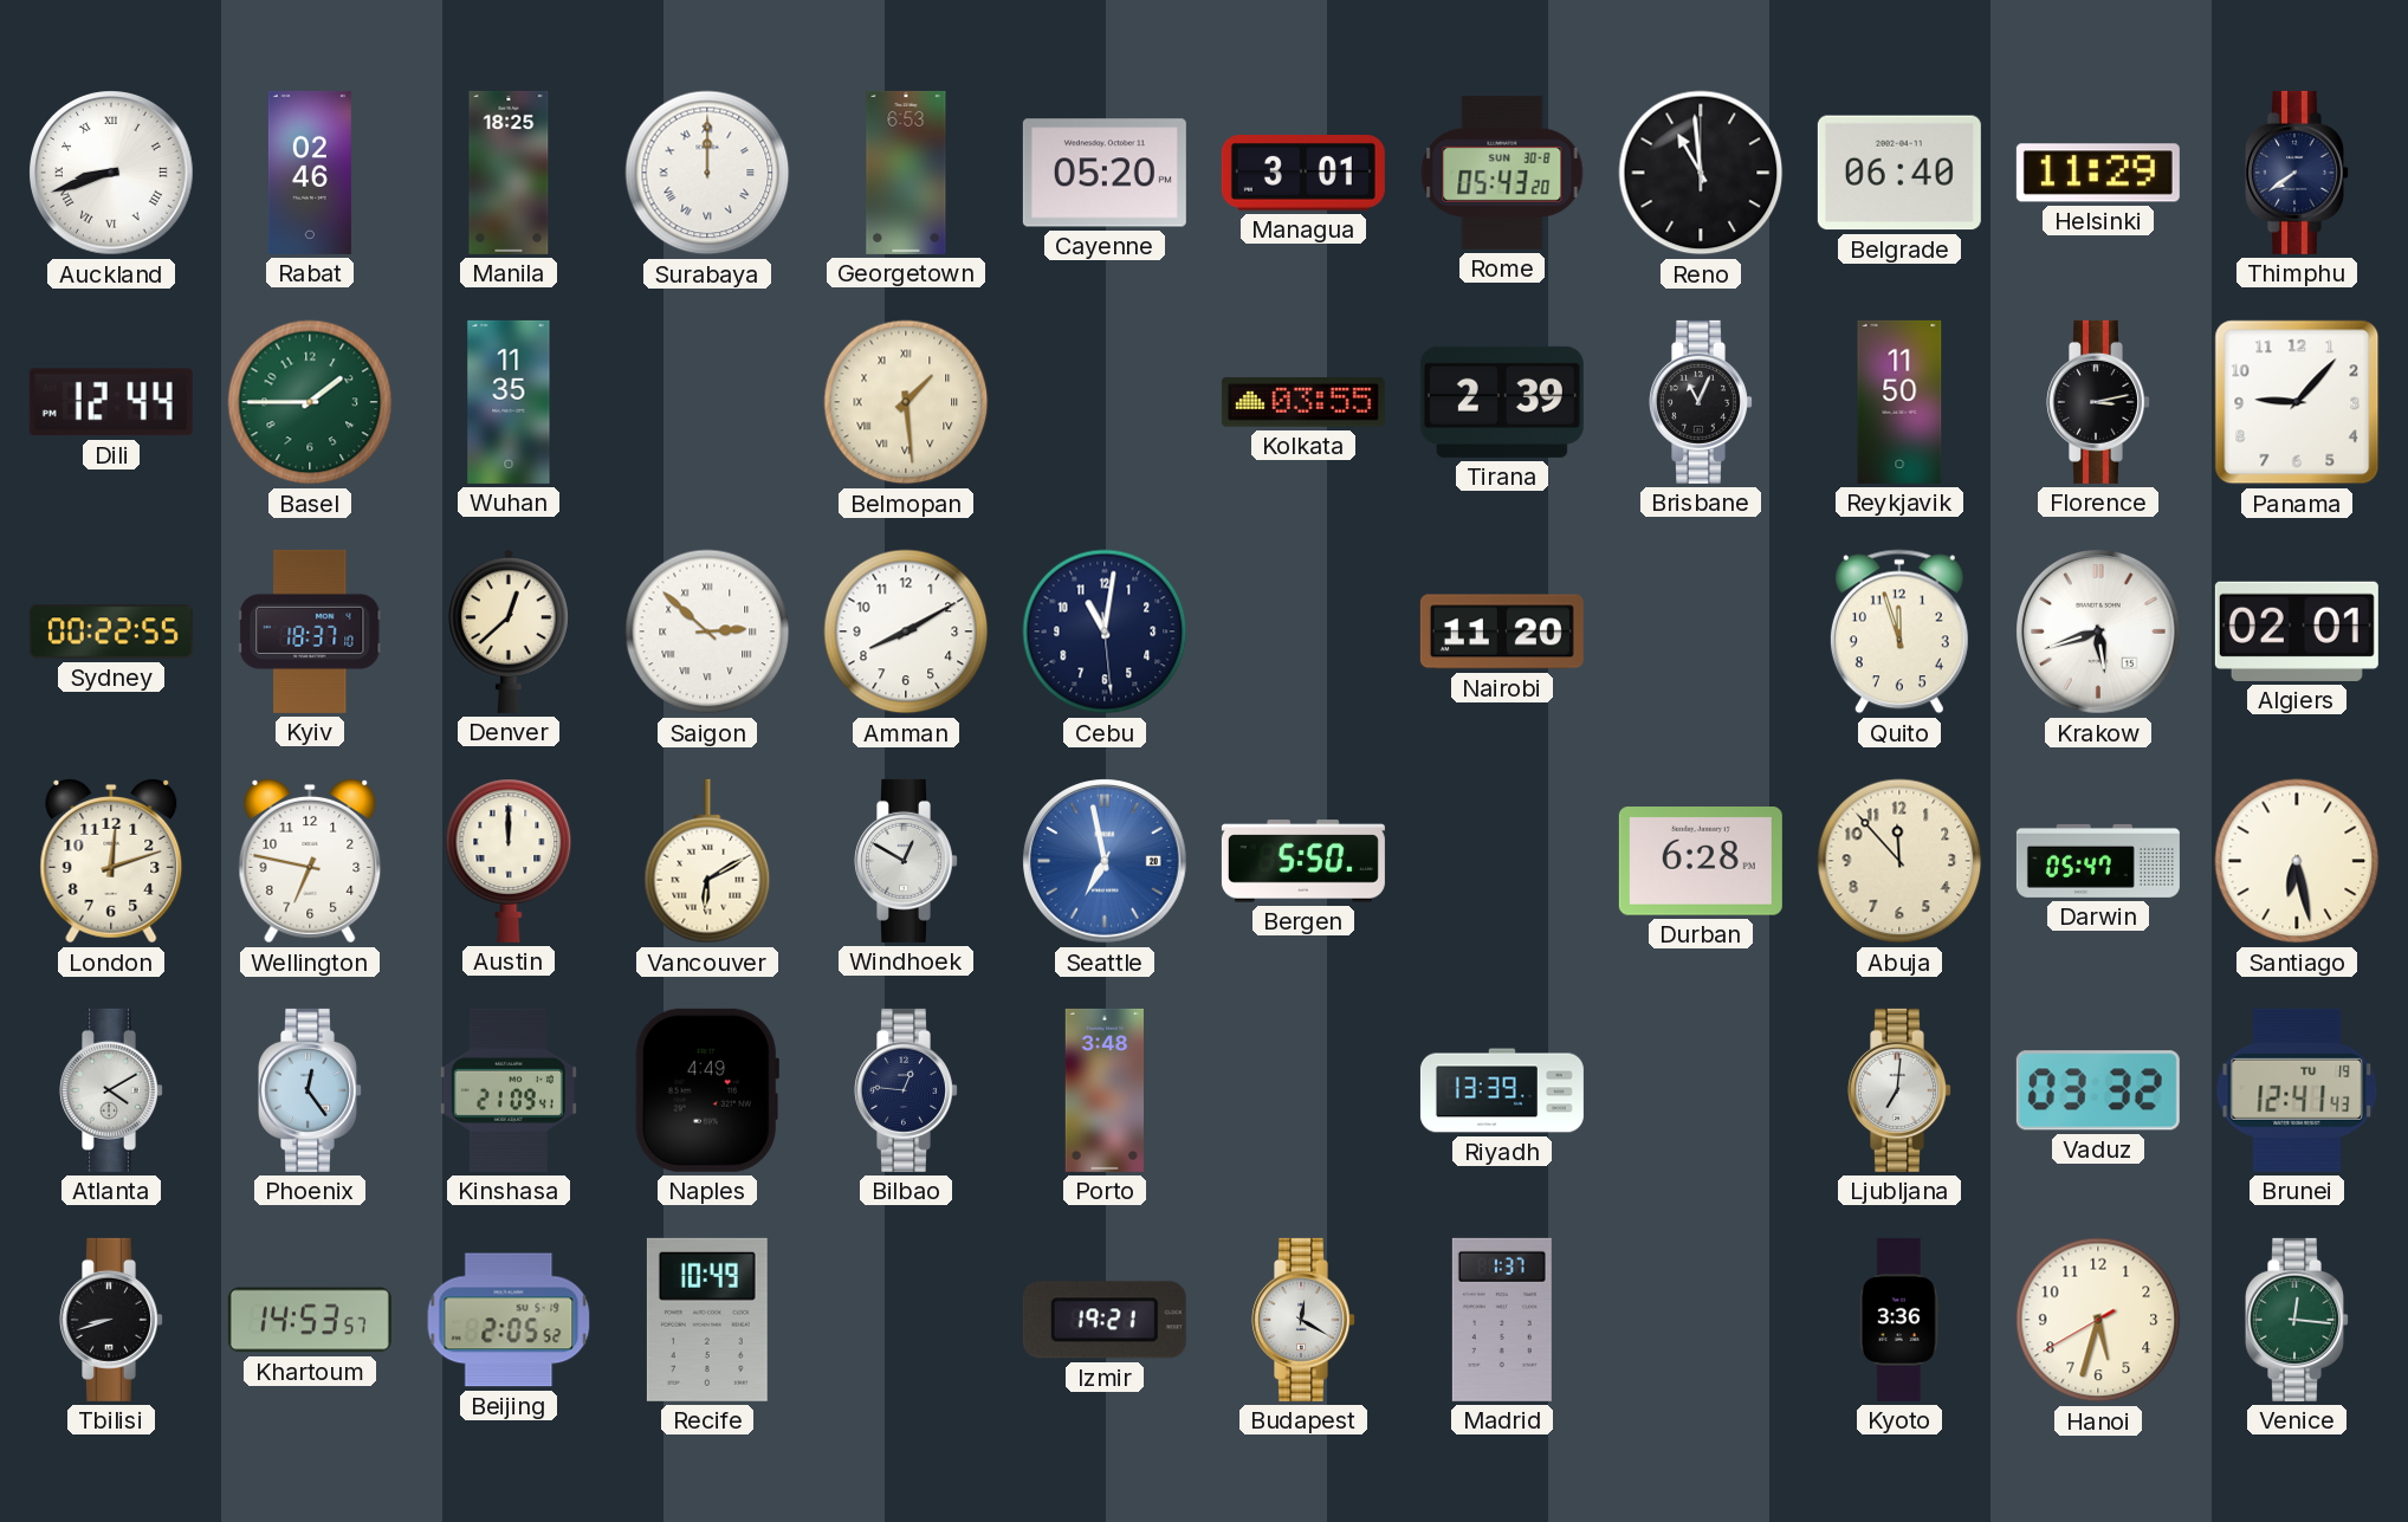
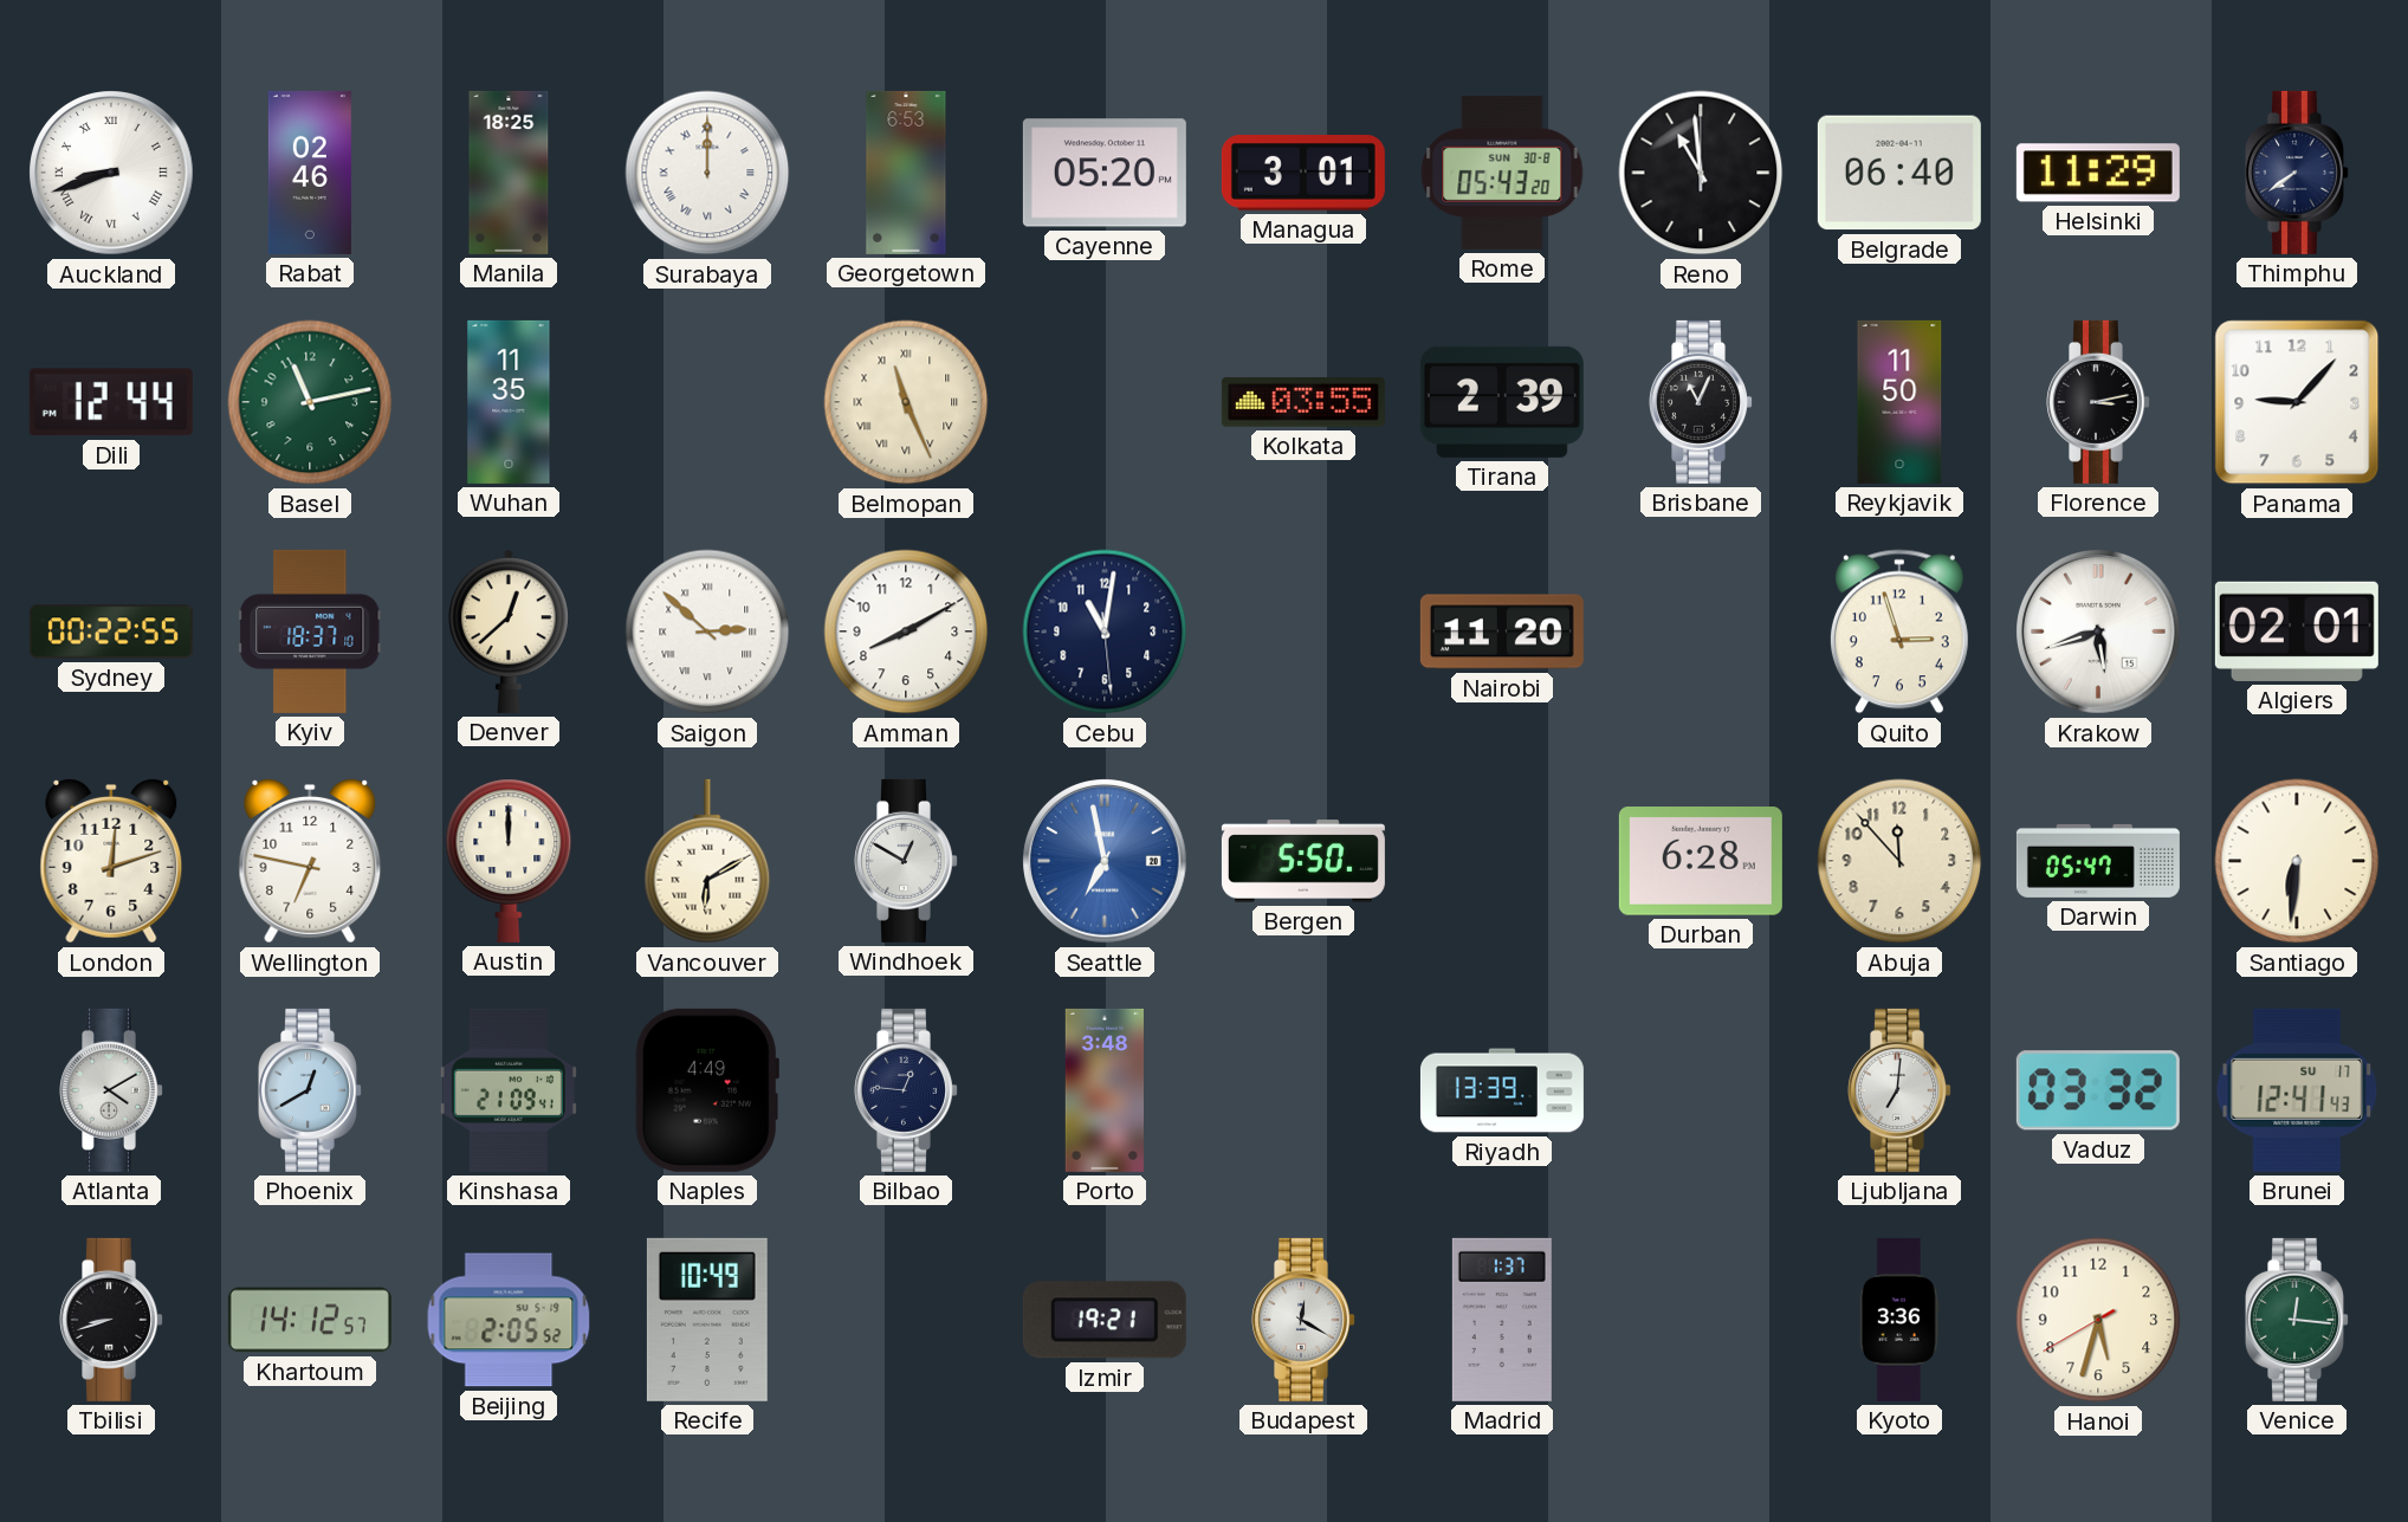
Basel: 1:45 -> 11:13 (310, 402)
Belmopan: 1:29 -> 11:26 (906, 402)
Quito: 11:57 -> 2:57 (1899, 632)
Santiago: 6:28 -> 6:31 (2297, 861)
Phoenix: 12:24 -> 12:40 (311, 1090)
Brunei date: TU 19 -> SU 17 (2297, 1090)
Khartoum: 14:53 -> 14:12 (310, 1320)
